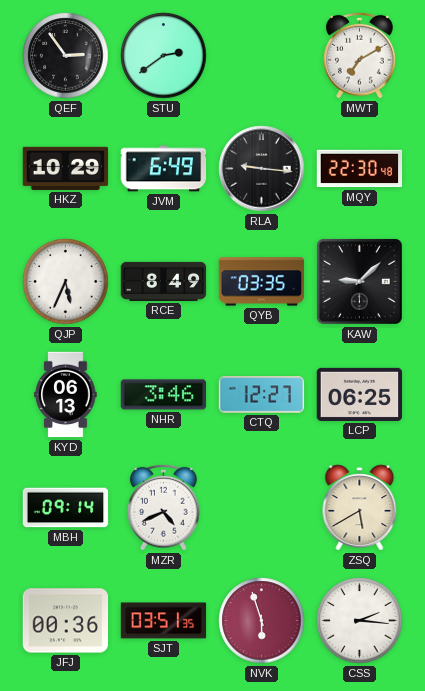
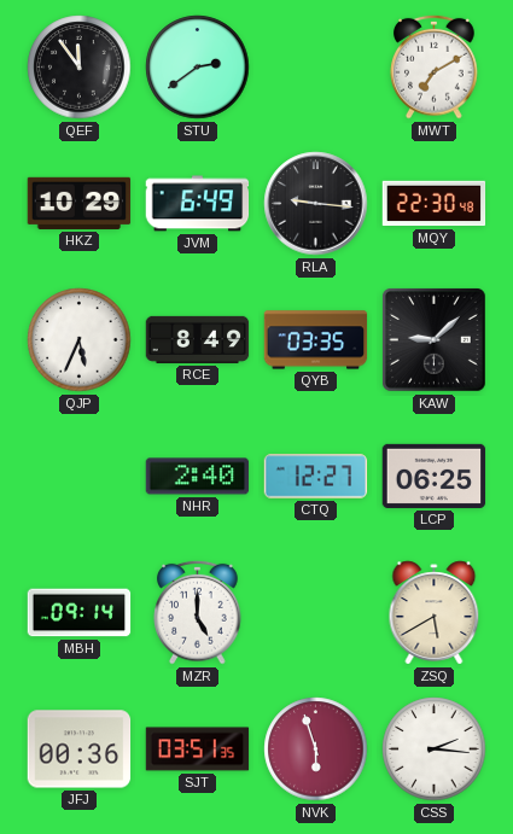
QEF: 2:54 -> 11:54 (80, 68)
KYD: 06:13 -> none (66, 395)
NHR: 3:46 -> 2:40 (198, 477)
MZR: 4:41 -> 5:00 (198, 612)
